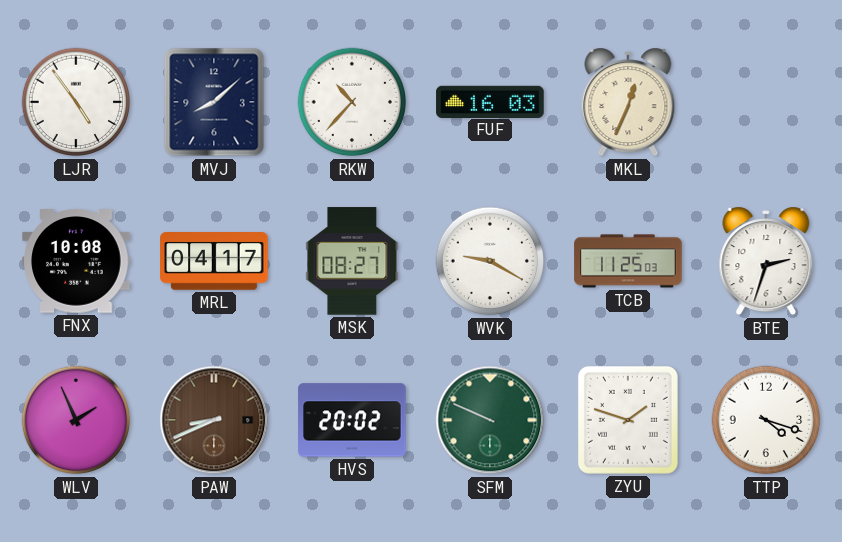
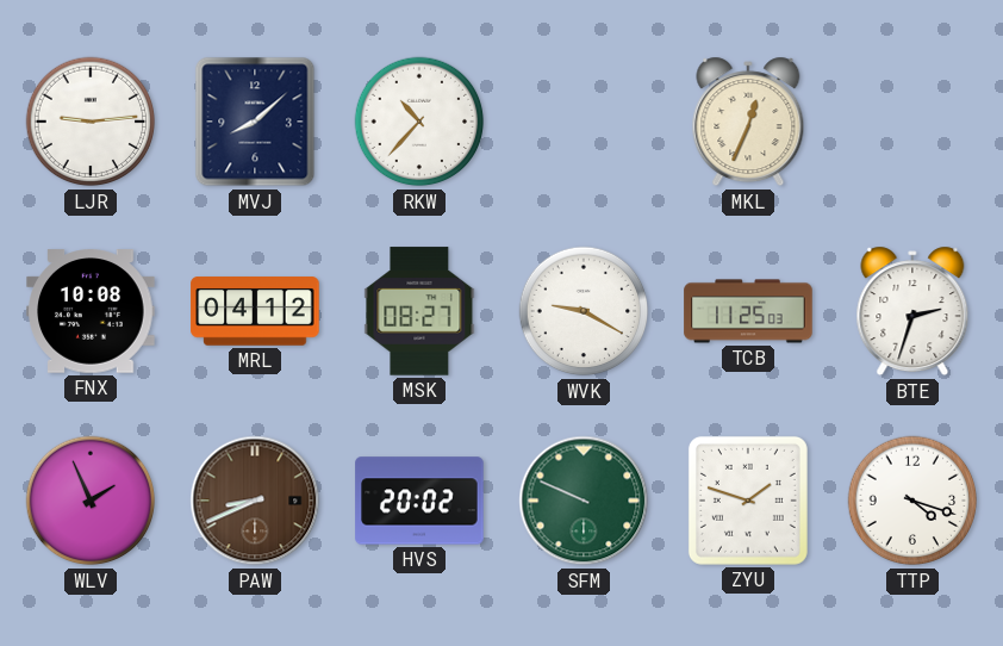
LJR: 4:54 -> 9:14 (91, 122)
FUF: 16:03 -> none (490, 101)
MRL: 04:17 -> 04:12 (255, 311)
